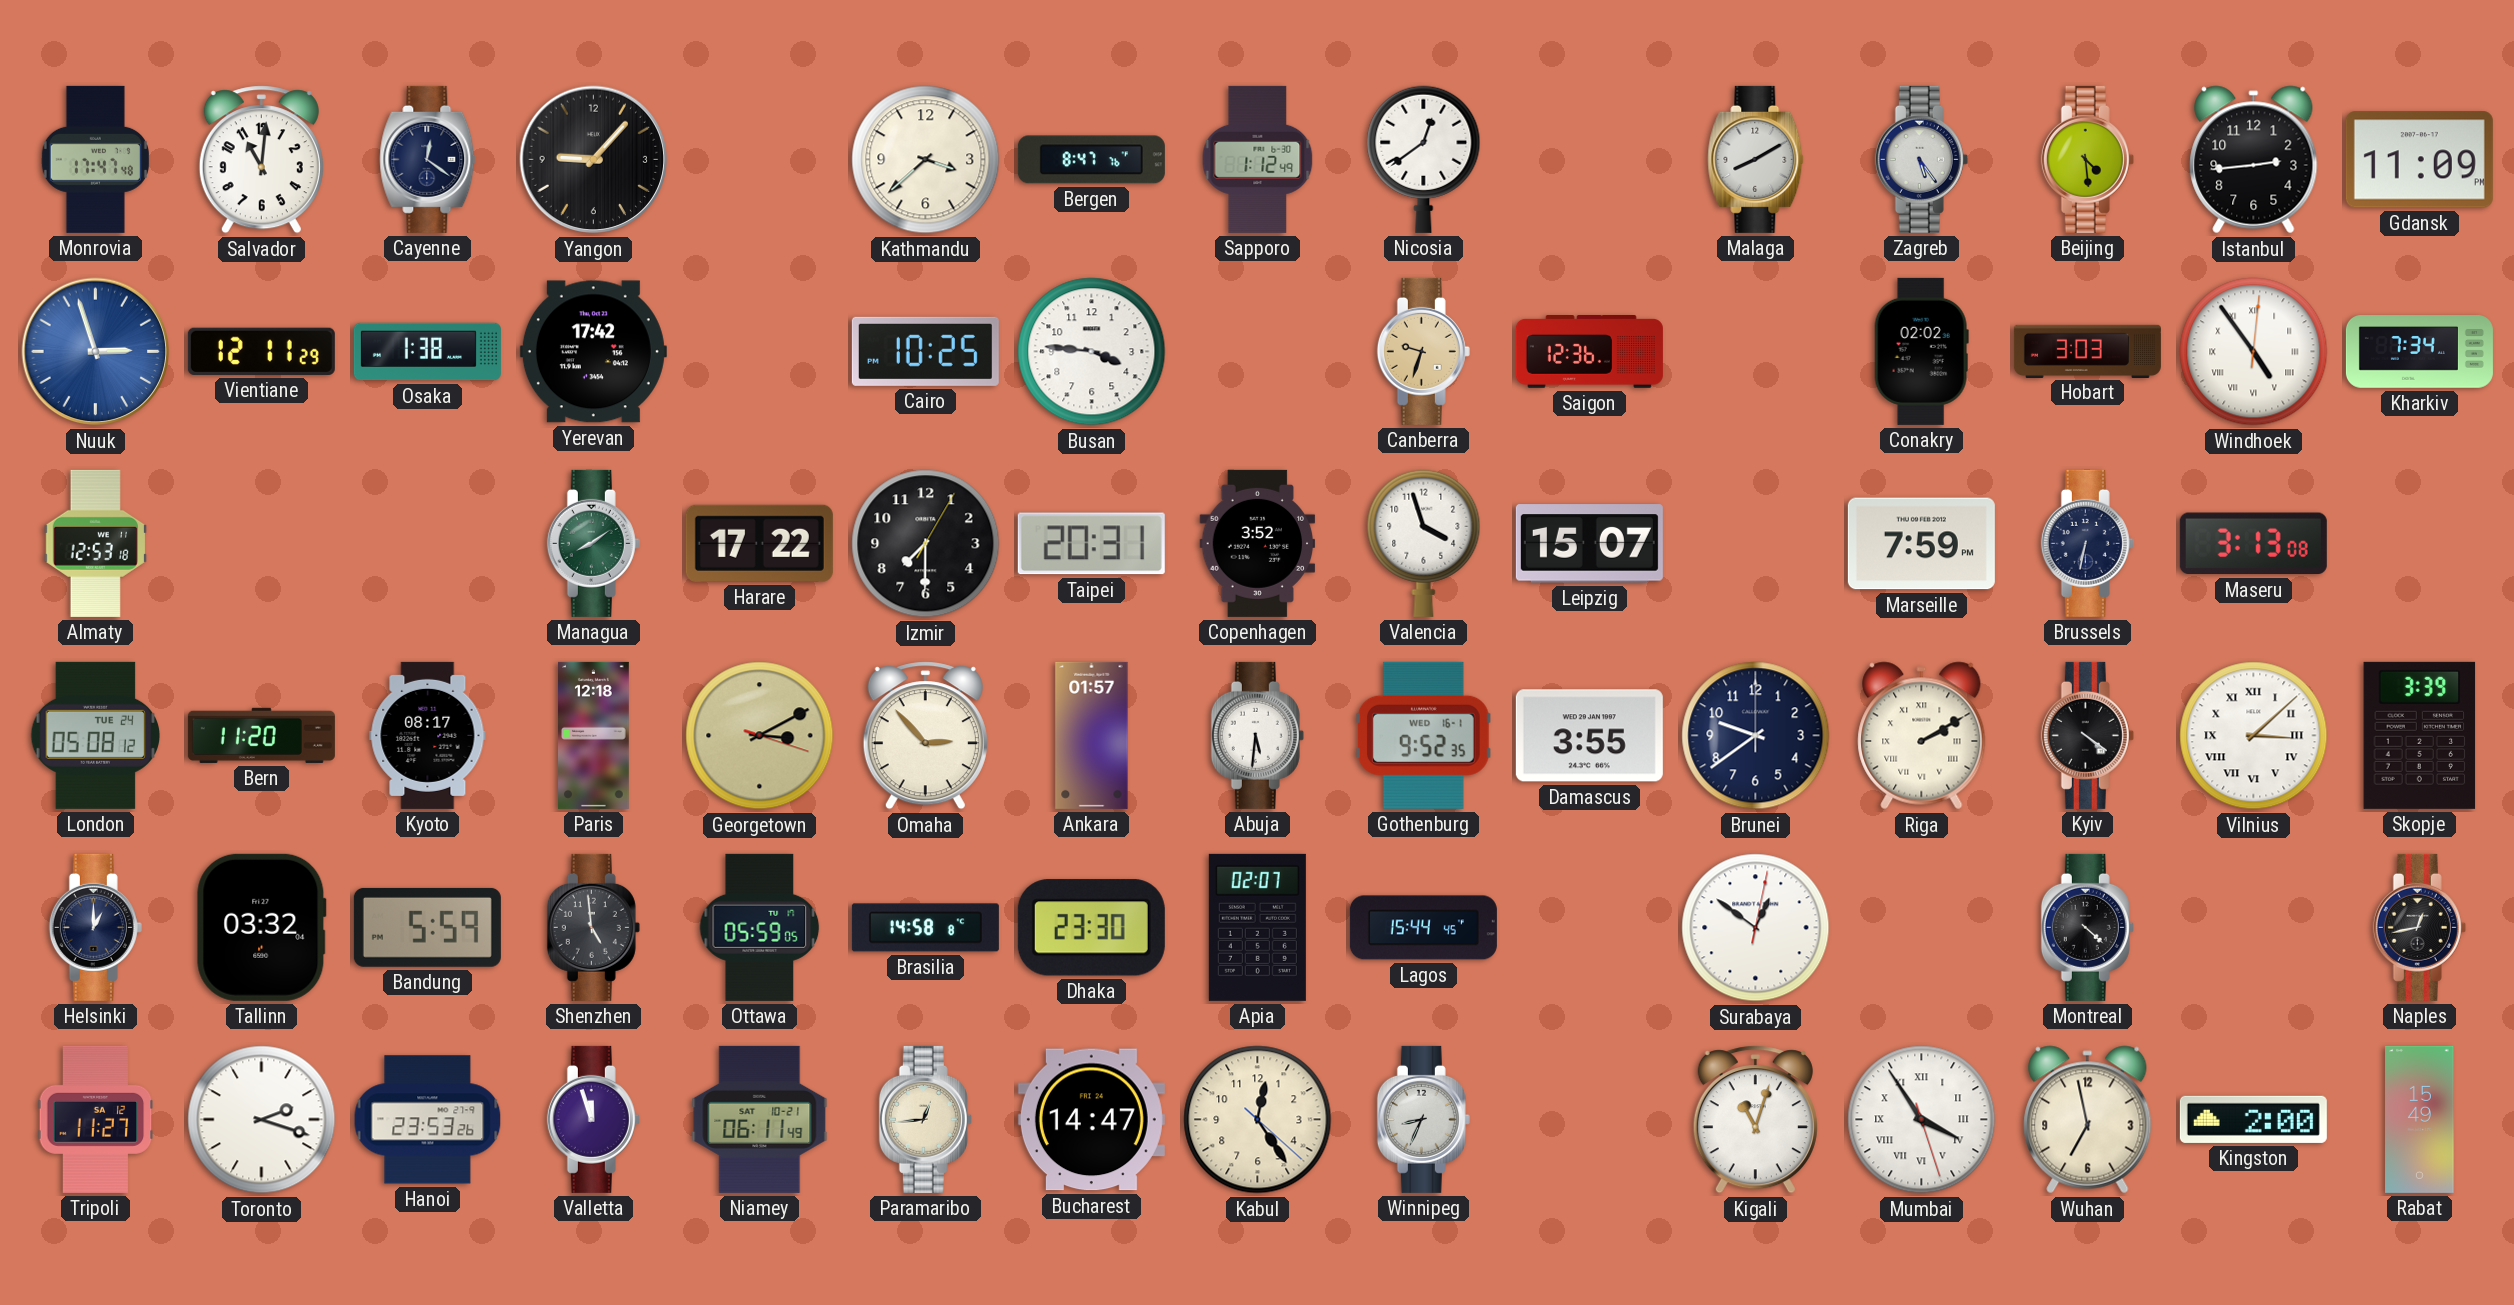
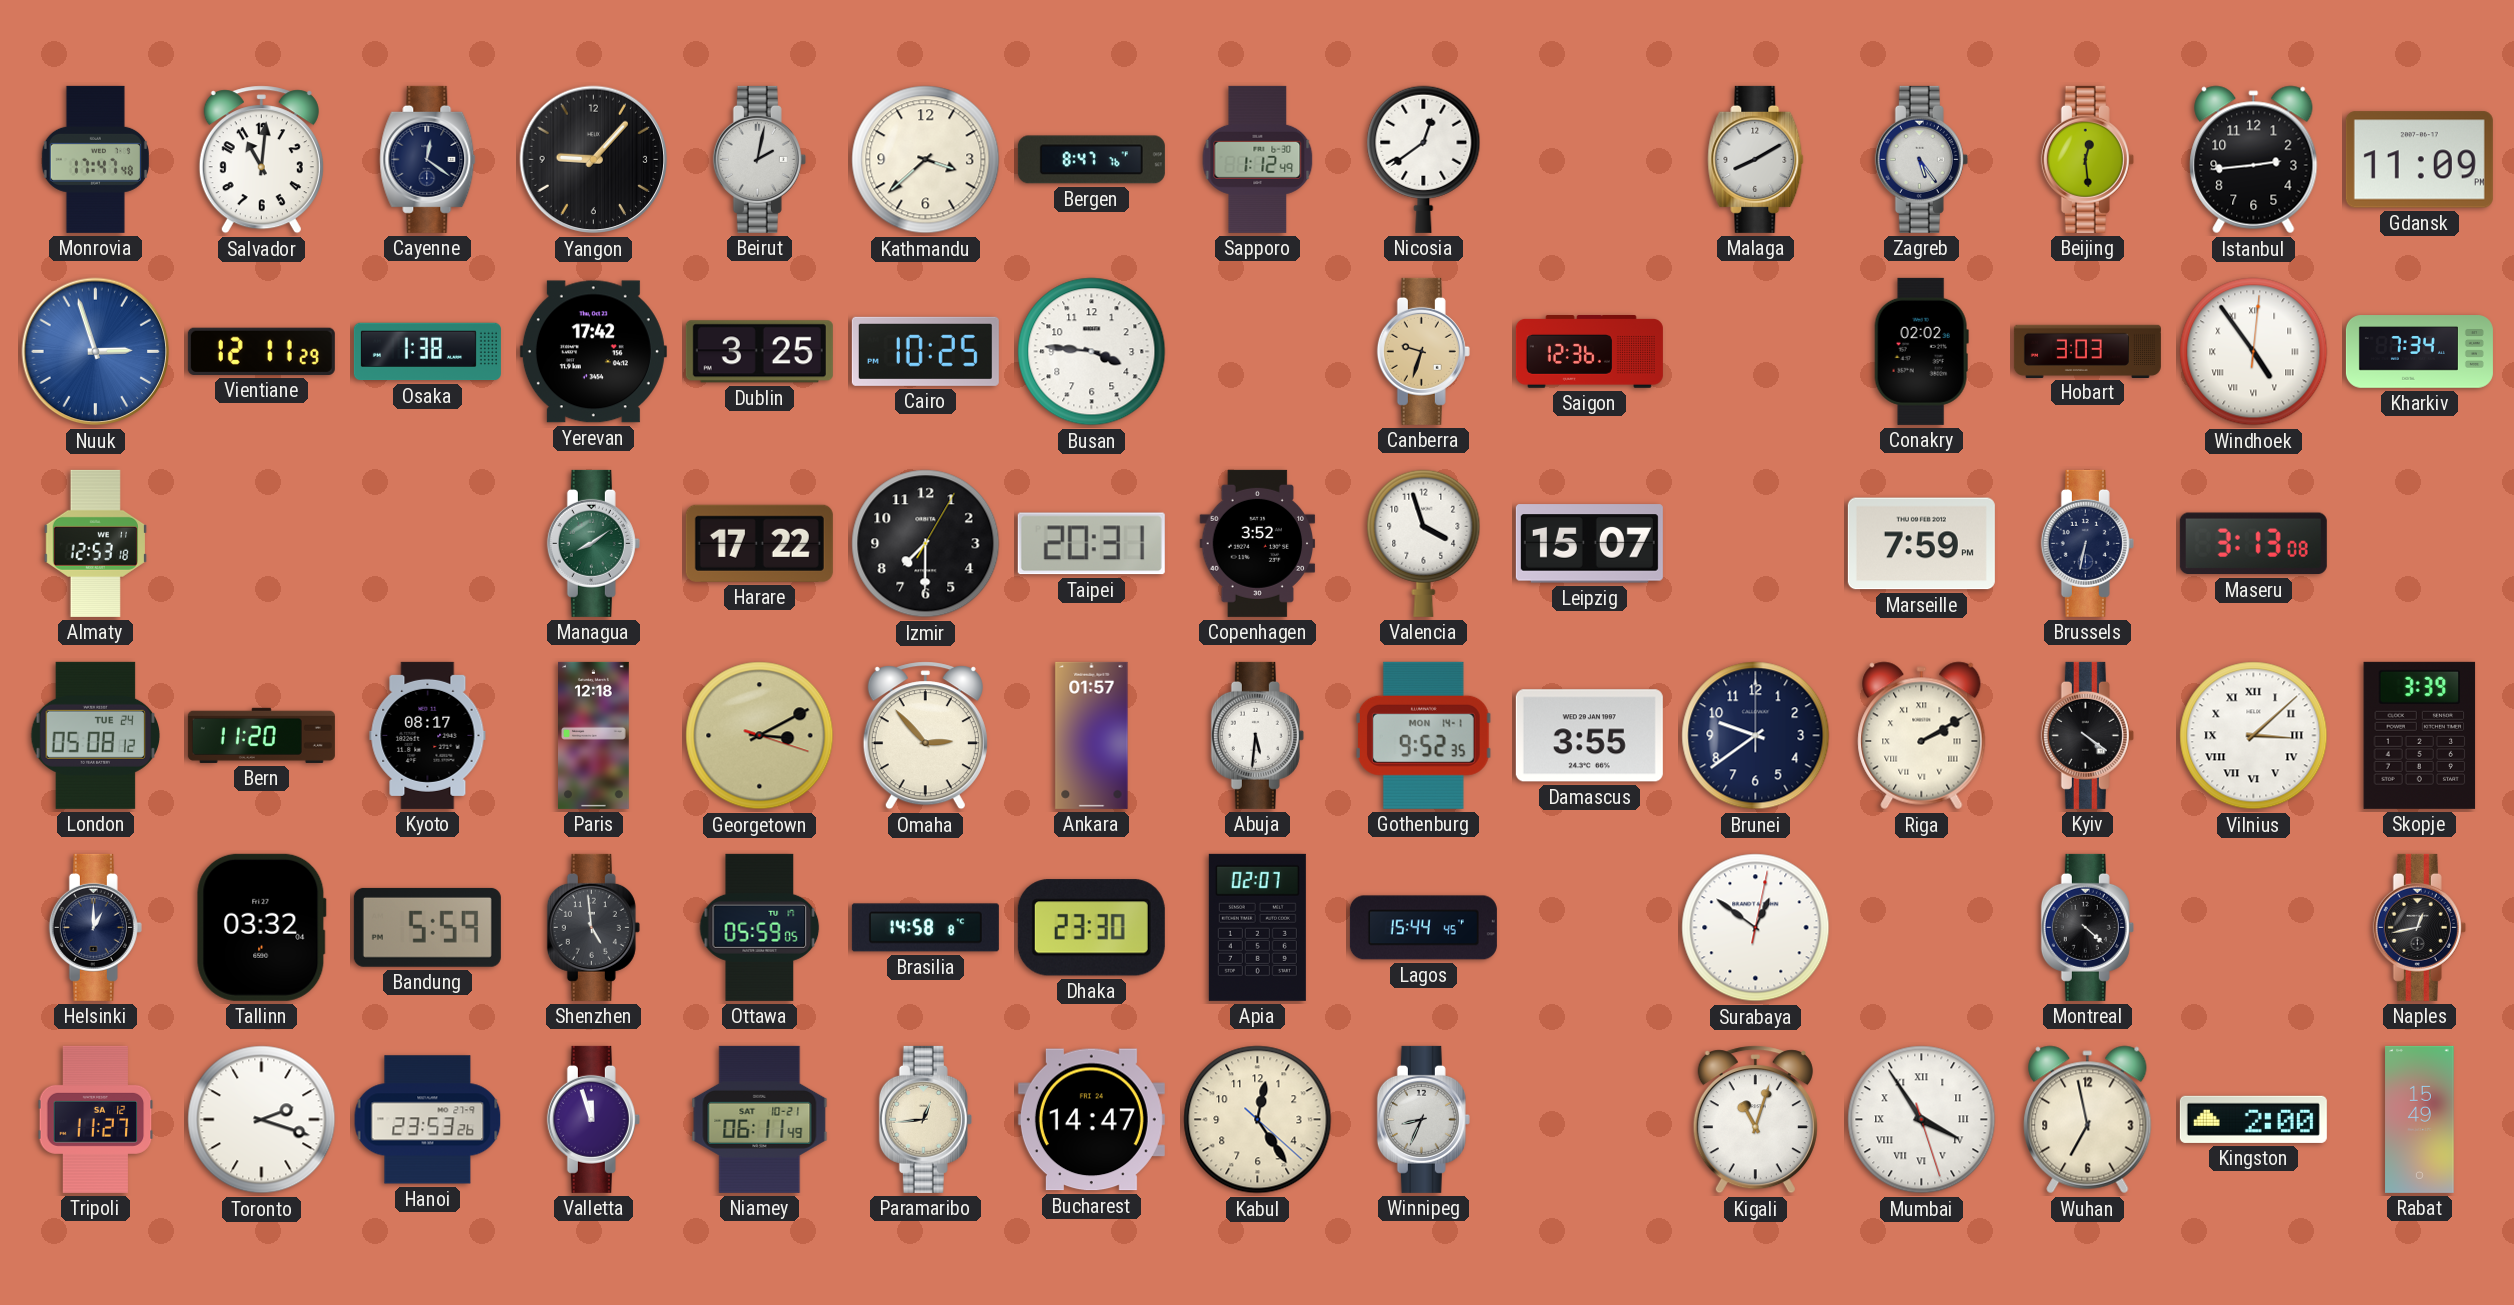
Beirut: none -> 2:02 (759, 159)
Beijing: 4:29 -> 12:29 (2087, 159)
Dublin: none -> 3:25 (759, 352)
Gothenburg date: WED 16-1 -> MON 14-1 (1424, 735)
